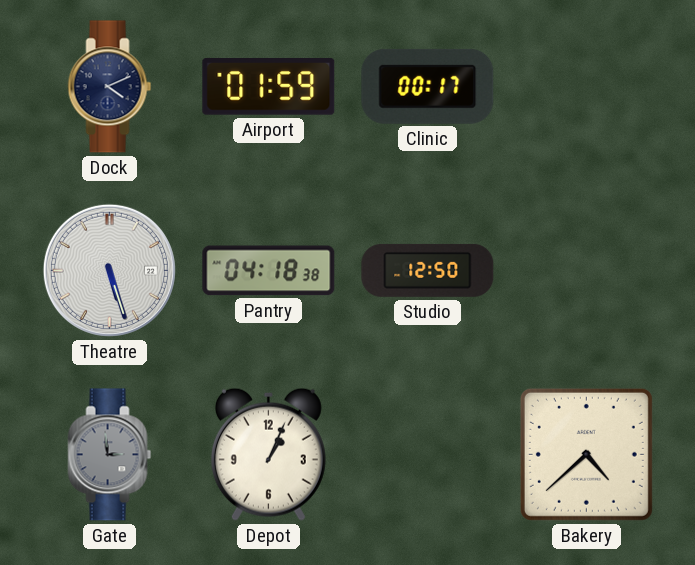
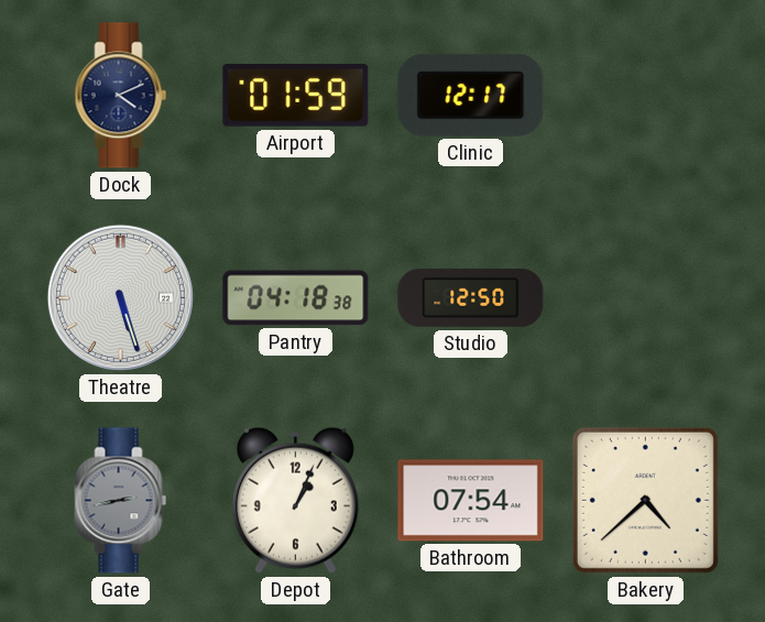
Clinic: 00:17 -> 12:17 (471, 95)
Gate: 2:59 -> 2:43 (121, 501)
Bathroom: none -> 07:54 (471, 501)
